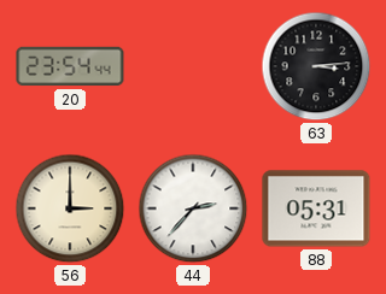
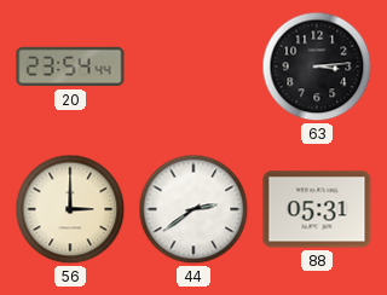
44: 2:37 -> 2:39 (193, 209)
